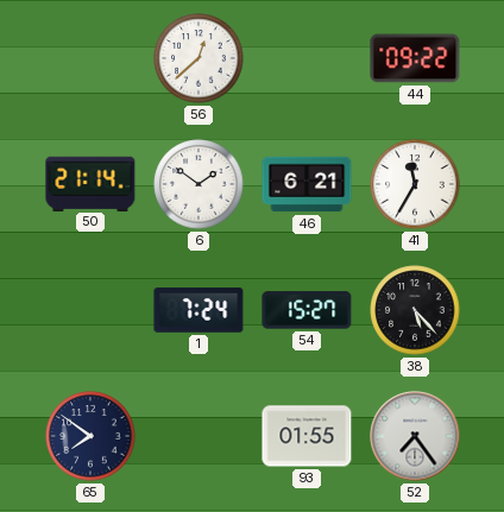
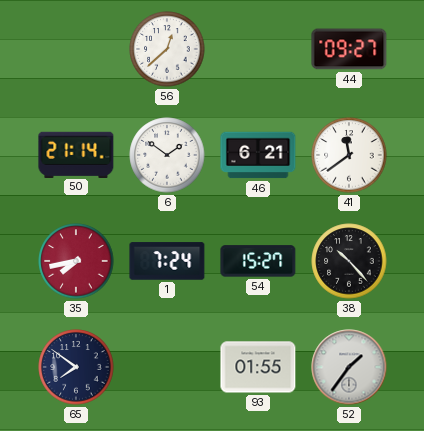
44: 09:22 -> 09:27 (349, 49)
41: 11:35 -> 11:39 (349, 155)
35: none -> 7:43 (76, 261)
38: 5:23 -> 10:23 (349, 261)
52: 7:24 -> 1:36 (349, 367)
